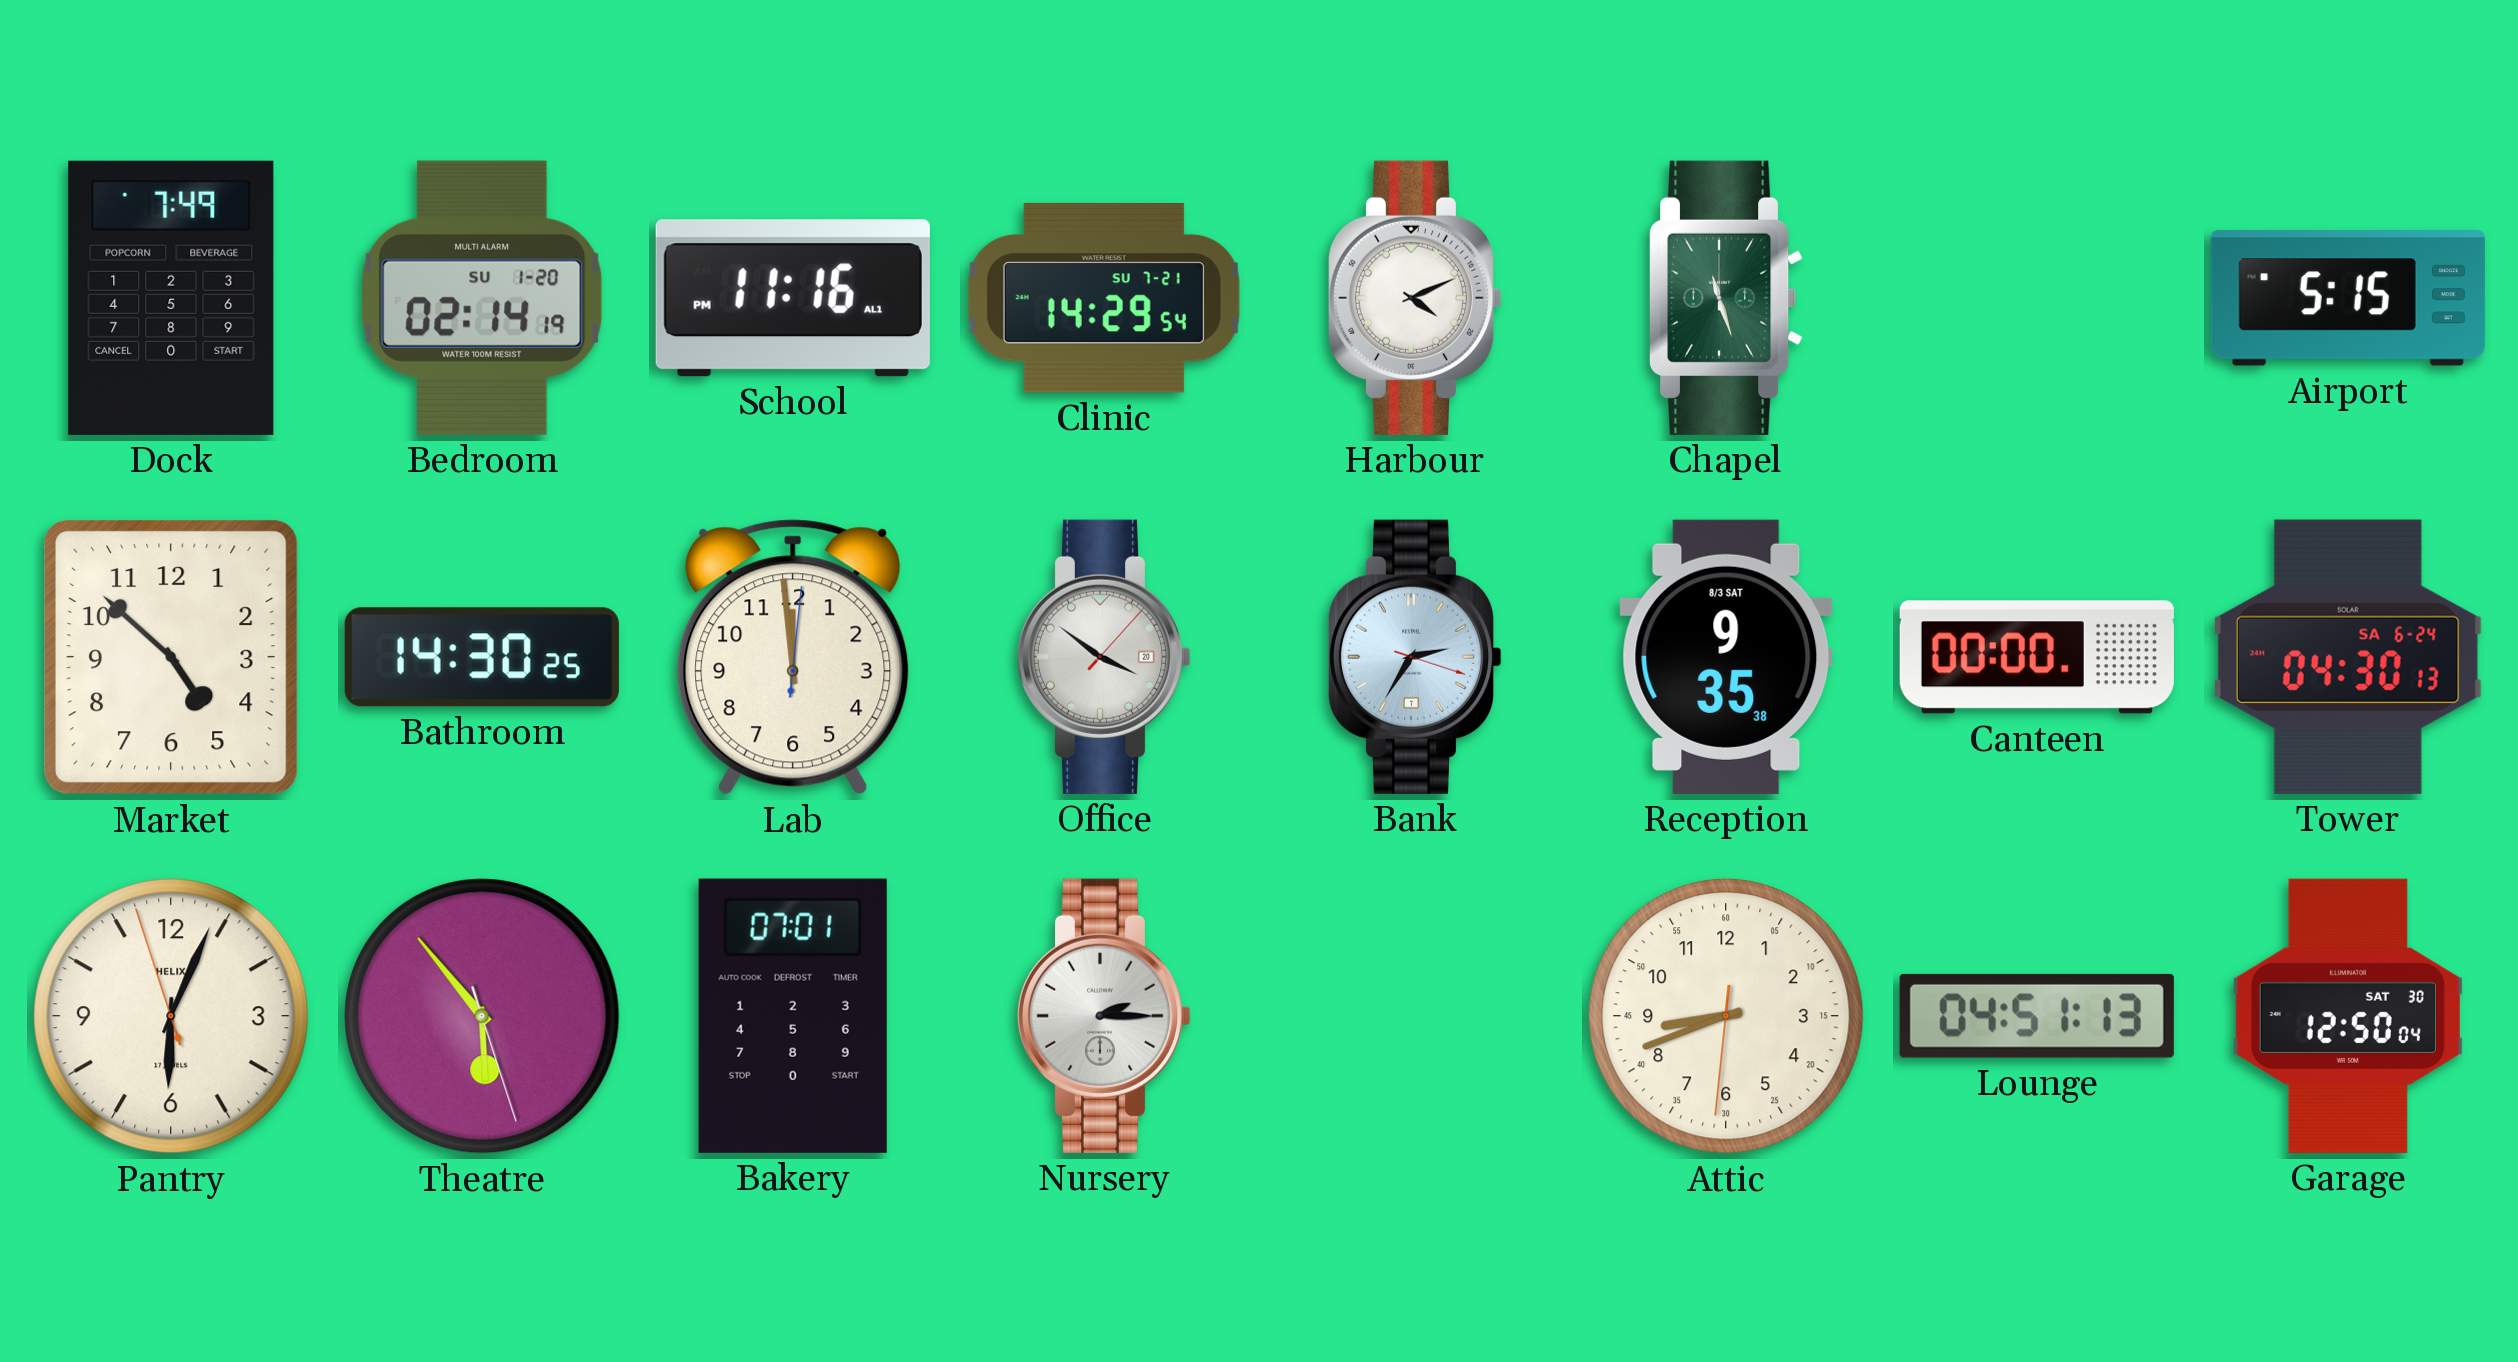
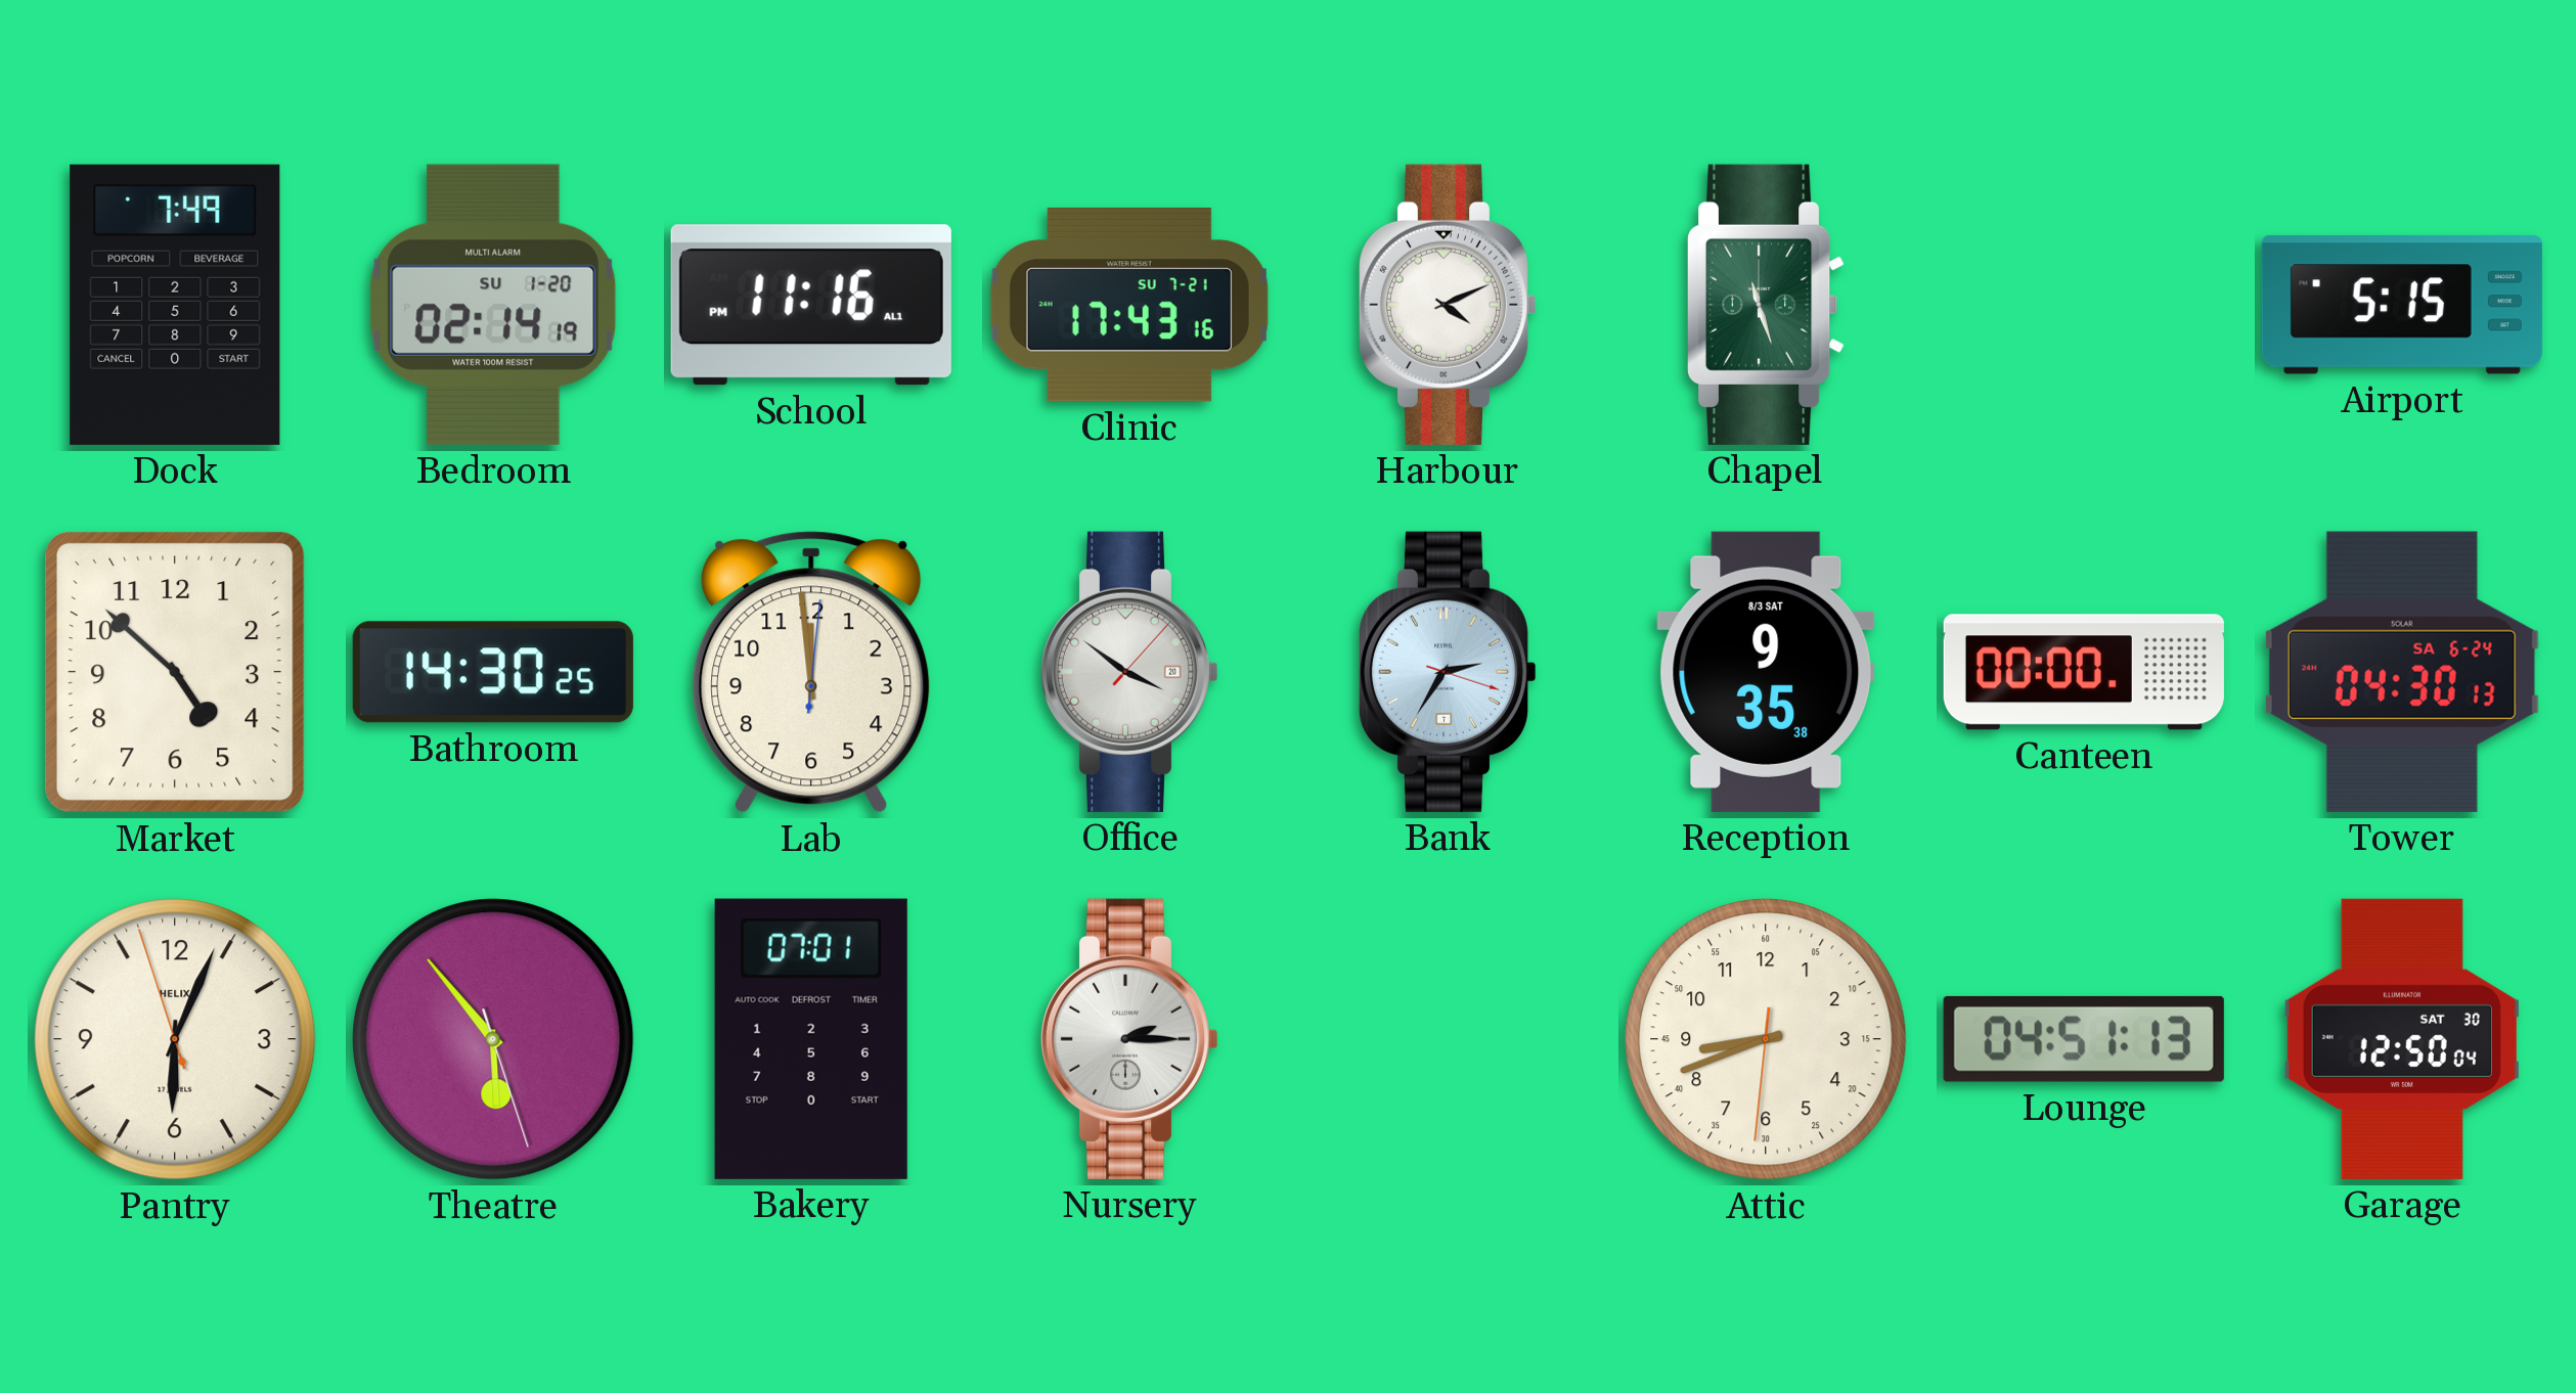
Clinic: 14:29 -> 17:43 (1129, 305)
